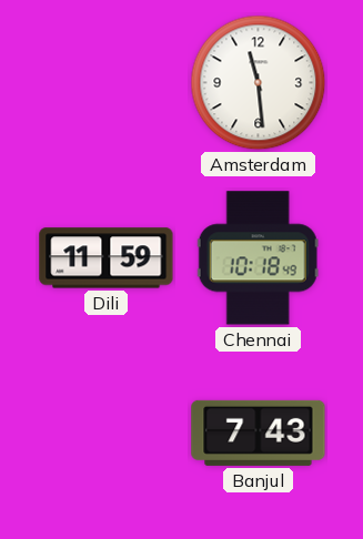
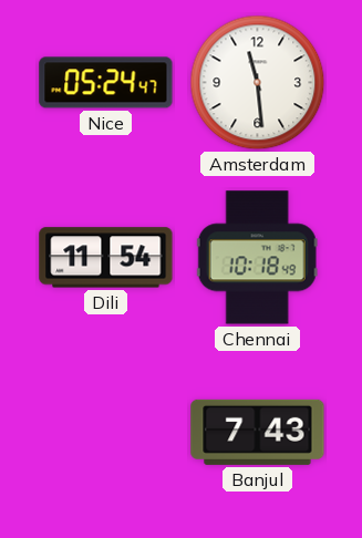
Nice: none -> 05:24 (106, 83)
Dili: 11:59 -> 11:54 (106, 258)
